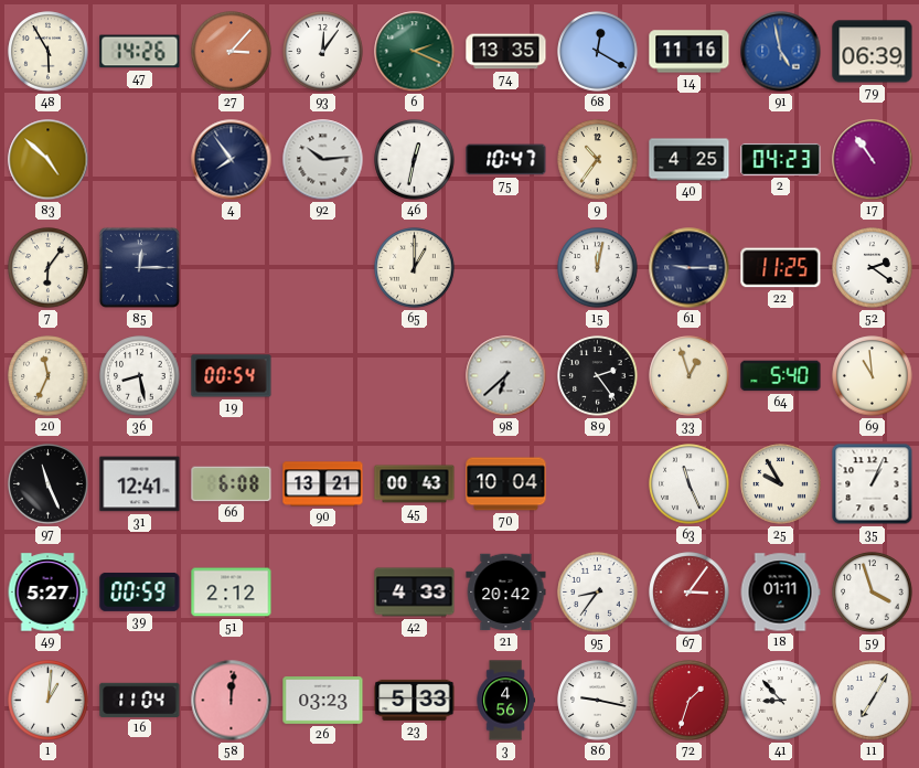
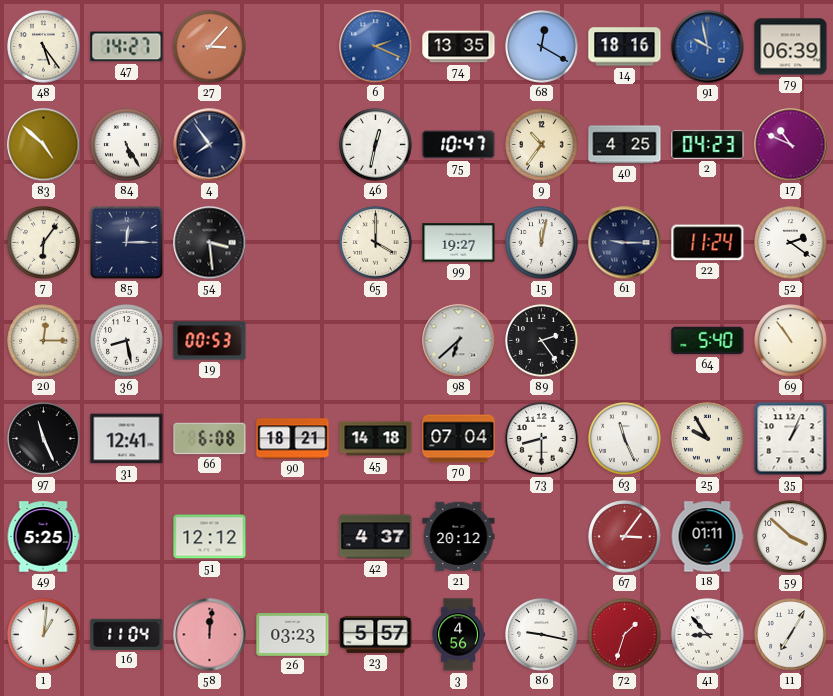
48: 5:55 -> 5:24 (44, 47)
47: 14:26 -> 14:27 (127, 47)
93: 12:06 -> none (323, 52)
6 dial: green -> blue (376, 47)
14: 11:16 -> 18:16 (625, 47)
91: 4:58 -> 9:58 (708, 47)
84: none -> 5:25 (127, 145)
92: 10:14 -> none (323, 160)
17: 10:54 -> 10:49 (791, 145)
54: none -> 3:29 (210, 243)
65: 1:00 -> 4:00 (376, 243)
99: none -> 19:27 (459, 243)
22: 11:25 -> 11:24 (708, 243)
20: 11:34 -> 12:15 (44, 341)
19: 00:54 -> 00:53 (210, 341)
33: 12:57 -> none (690, 376)
69: 10:59 -> 10:54 (791, 341)
90: 13:21 -> 18:21 (293, 439)
45: 00:43 -> 14:18 (376, 439)
70: 10:04 -> 07:04 (459, 439)
73: none -> 8:30 (542, 439)
49: 5:27 -> 5:25 (43, 537)
39: 00:59 -> none (140, 591)
51: 2:12 -> 12:12 (210, 537)
42: 4:33 -> 4:37 (376, 537)
21: 20:42 -> 20:12 (459, 537)
95: 8:36 -> none (598, 593)
59: 3:57 -> 3:52 (791, 537)
23: 5:33 -> 5:57 (376, 634)
